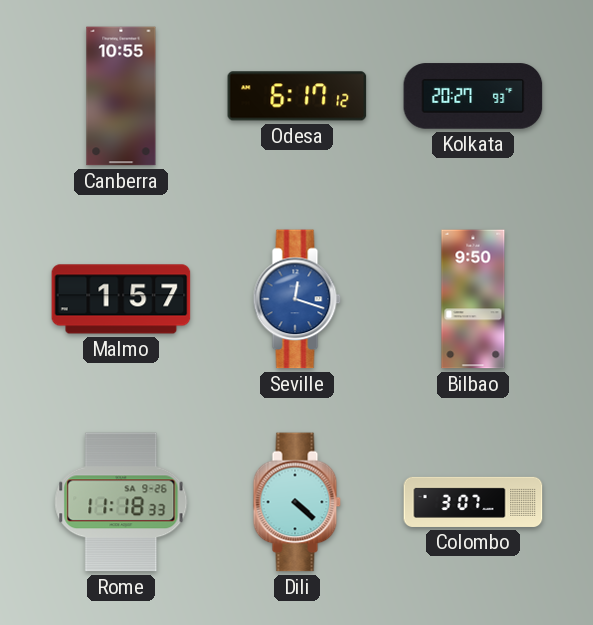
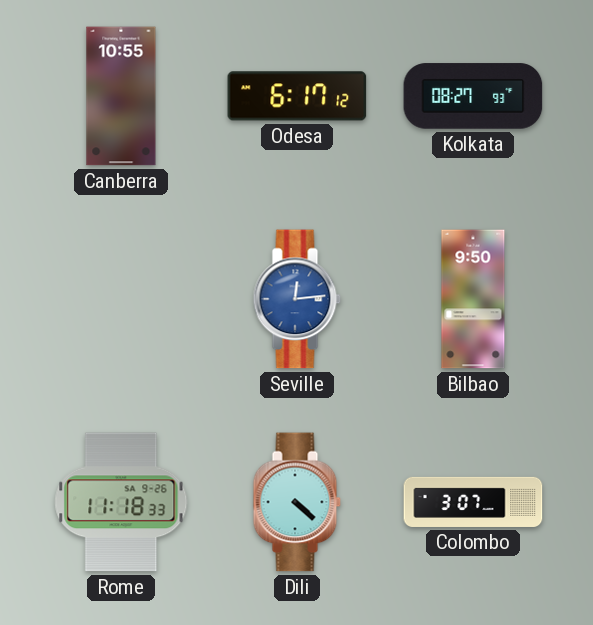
Kolkata: 20:27 -> 08:27 (473, 96)
Malmo: 1:57 -> none (121, 299)
Seville: 12:18 -> 12:14 (297, 299)
